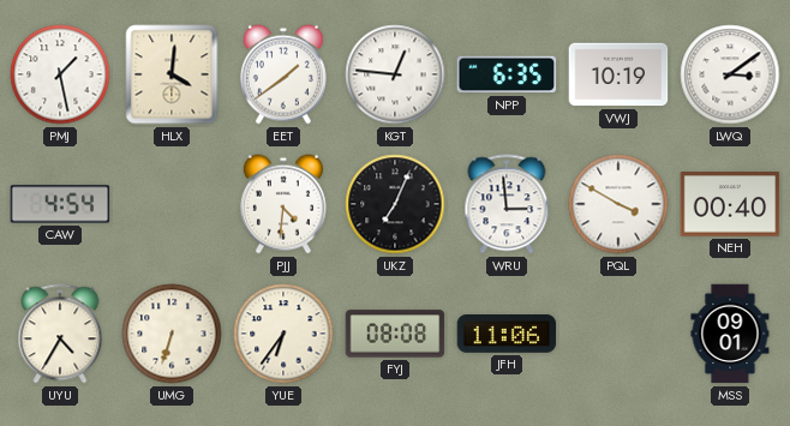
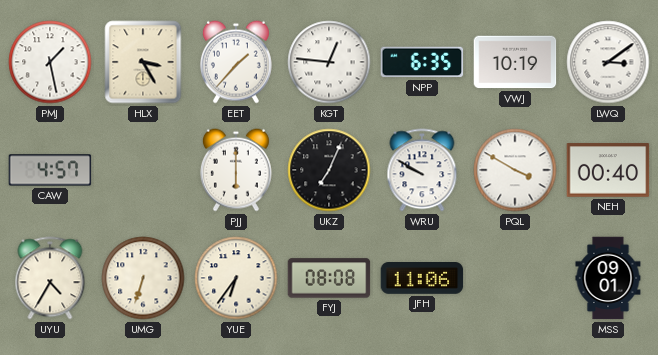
HLX: 4:01 -> 3:25 (143, 62)
EET: 1:39 -> 1:37 (236, 62)
CAW: 4:54 -> 4:57 (50, 170)
PJJ: 4:31 -> 6:00 (236, 170)
WRU: 2:59 -> 9:50 (422, 170)
